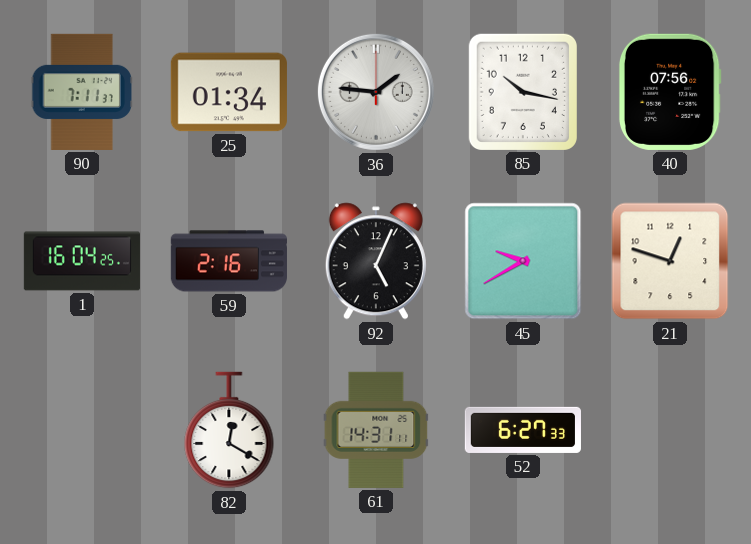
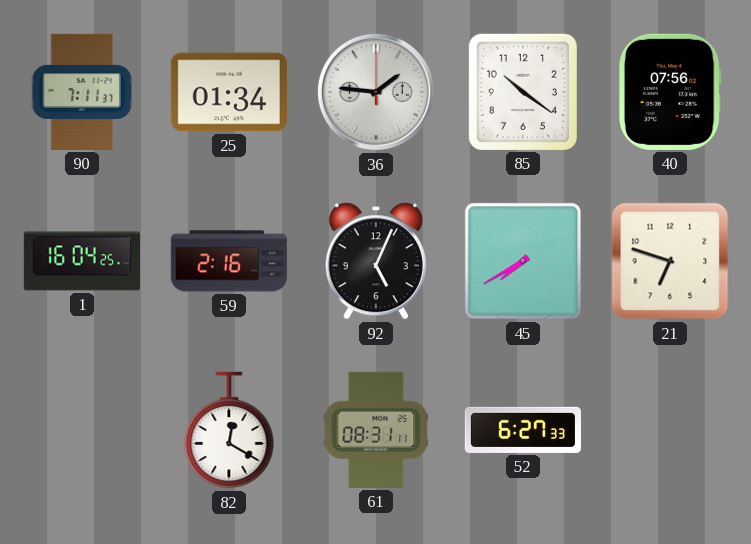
85: 10:17 -> 10:21 (523, 92)
45: 9:40 -> 7:40 (523, 261)
21: 12:48 -> 6:48 (670, 261)
61: 14:31 -> 08:31 (376, 430)
